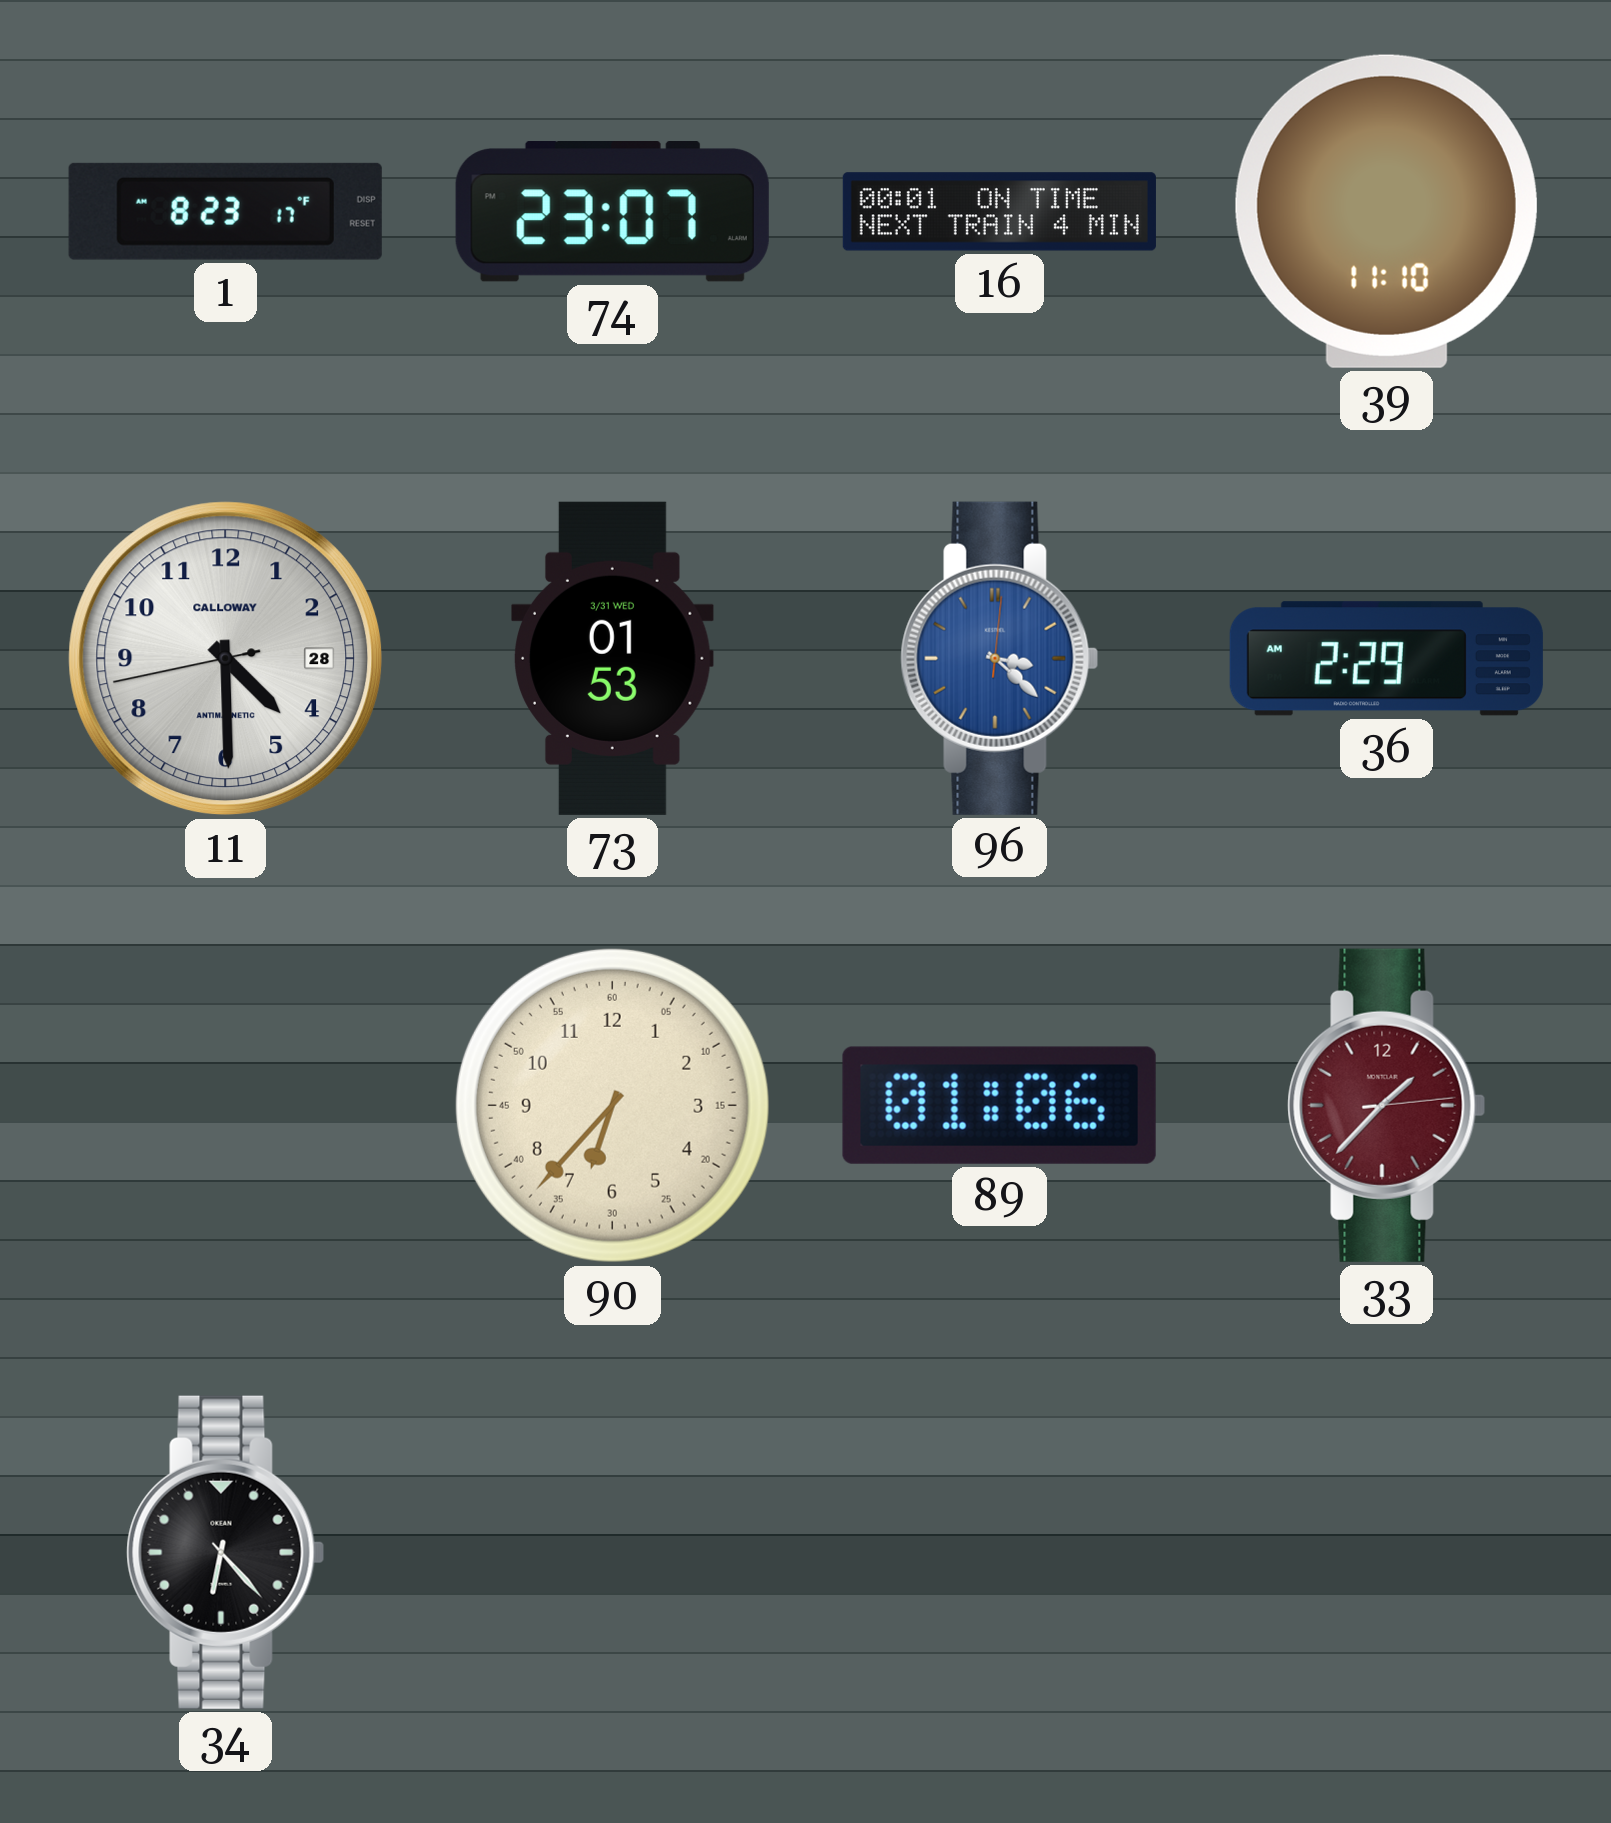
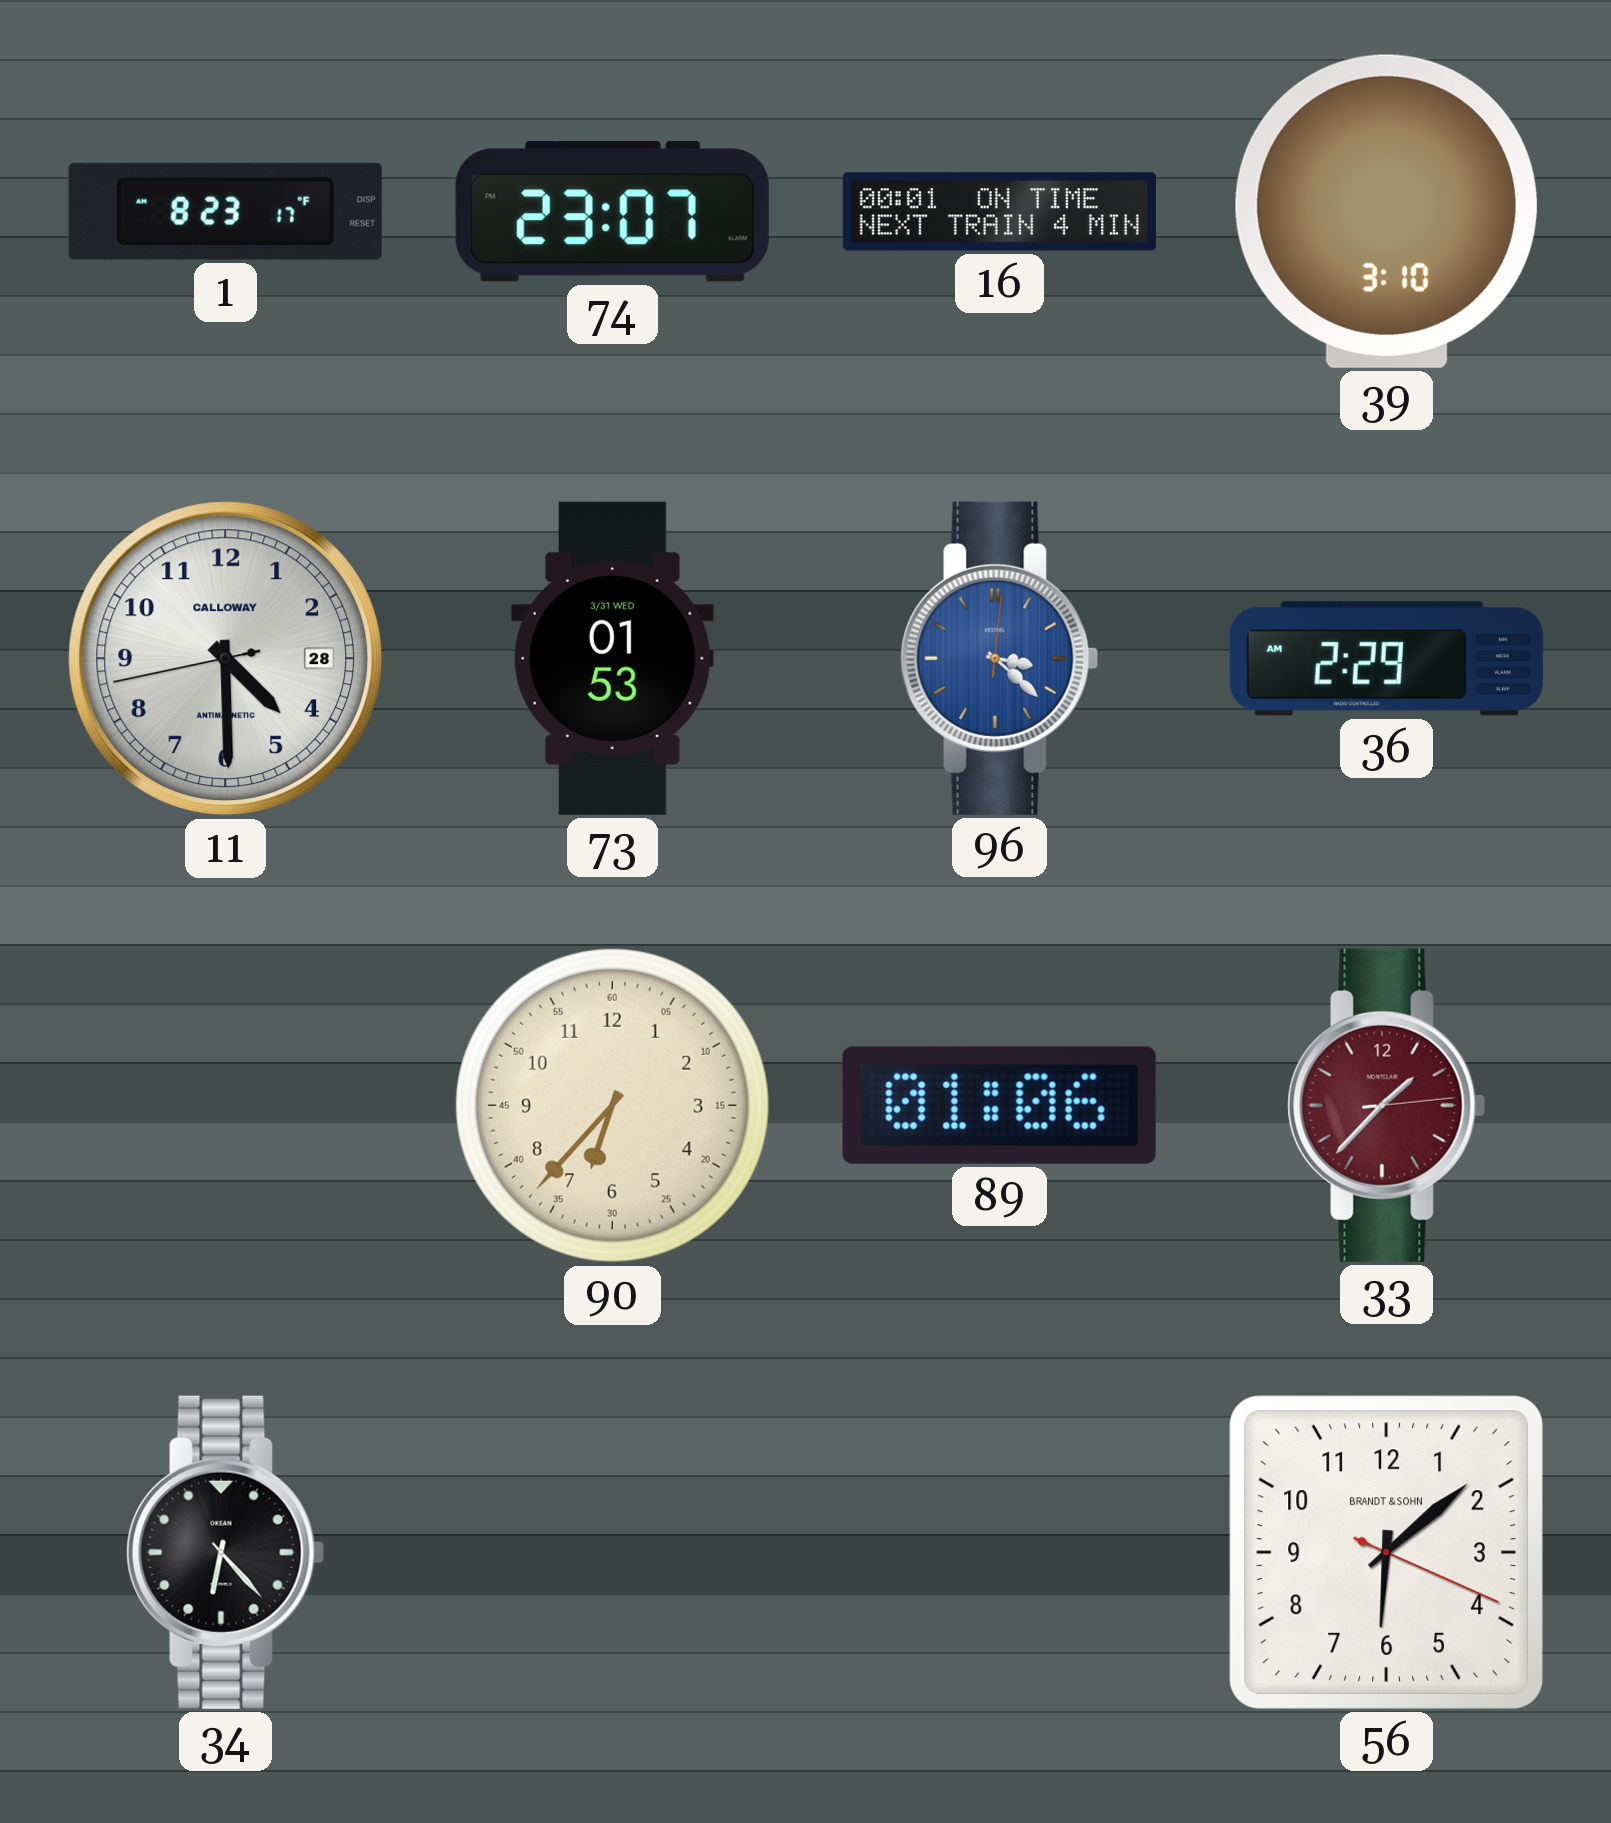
39: 11:10 -> 3:10 (1386, 211)
56: none -> 6:08 (1386, 1552)
